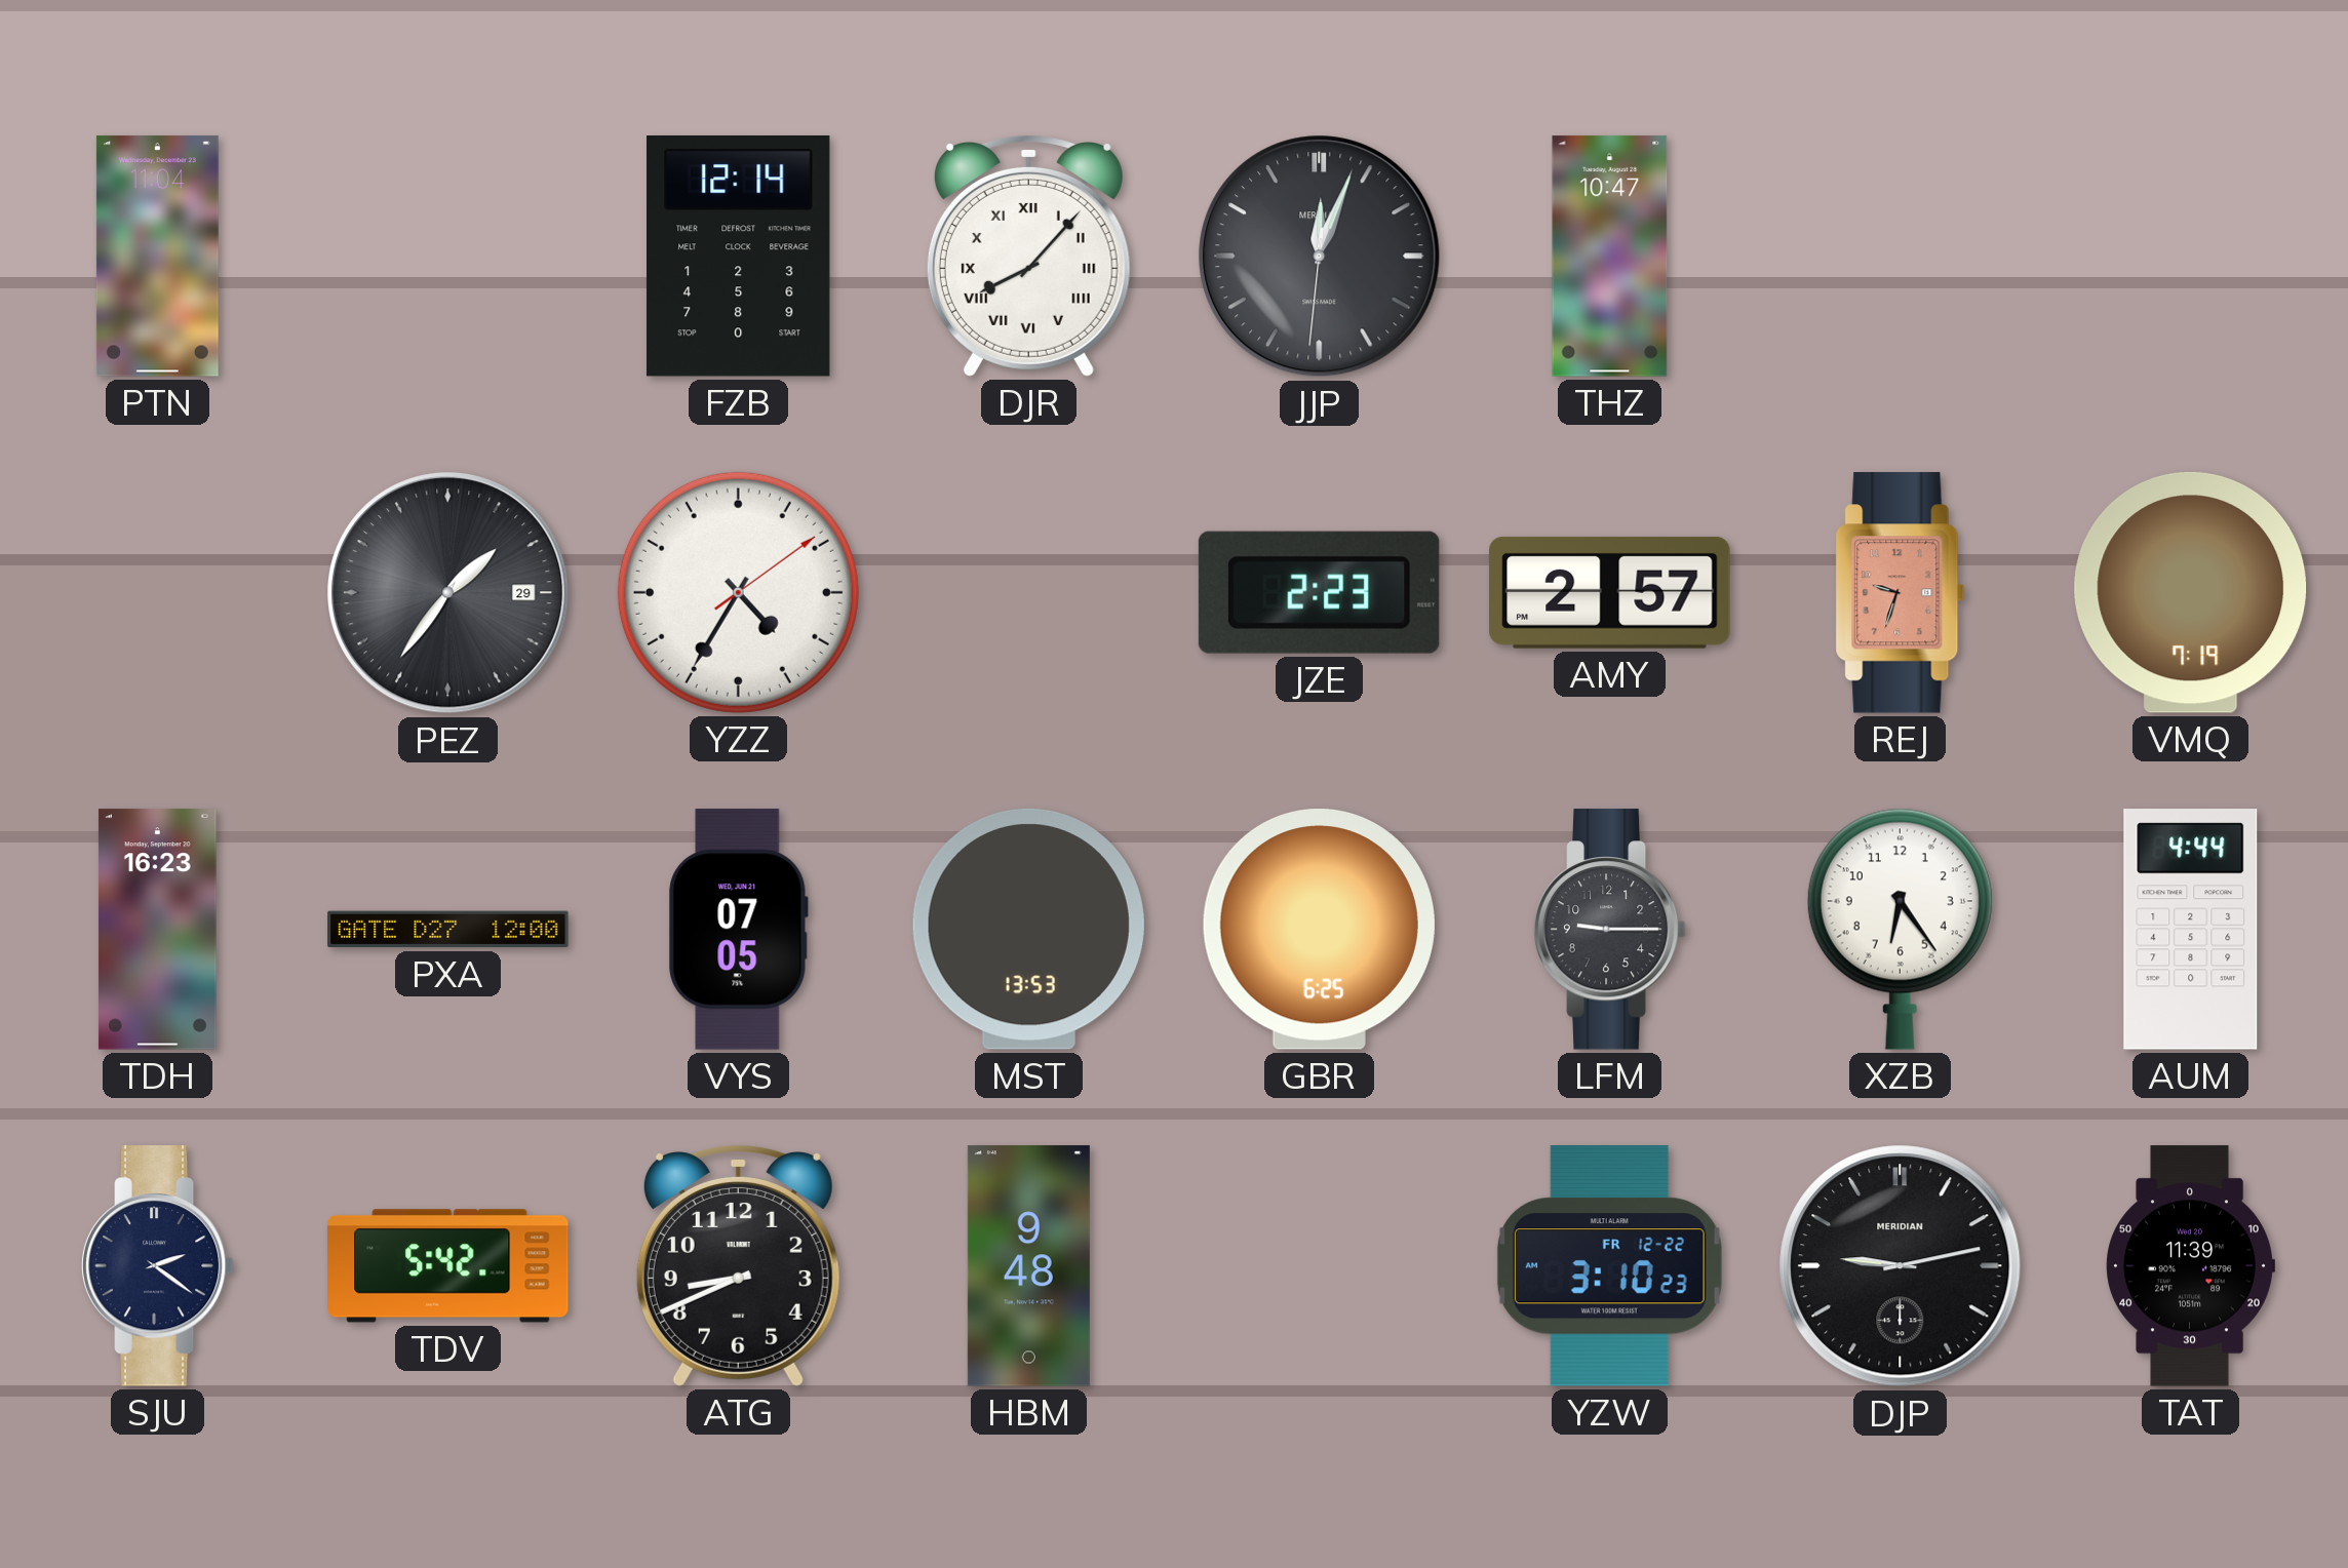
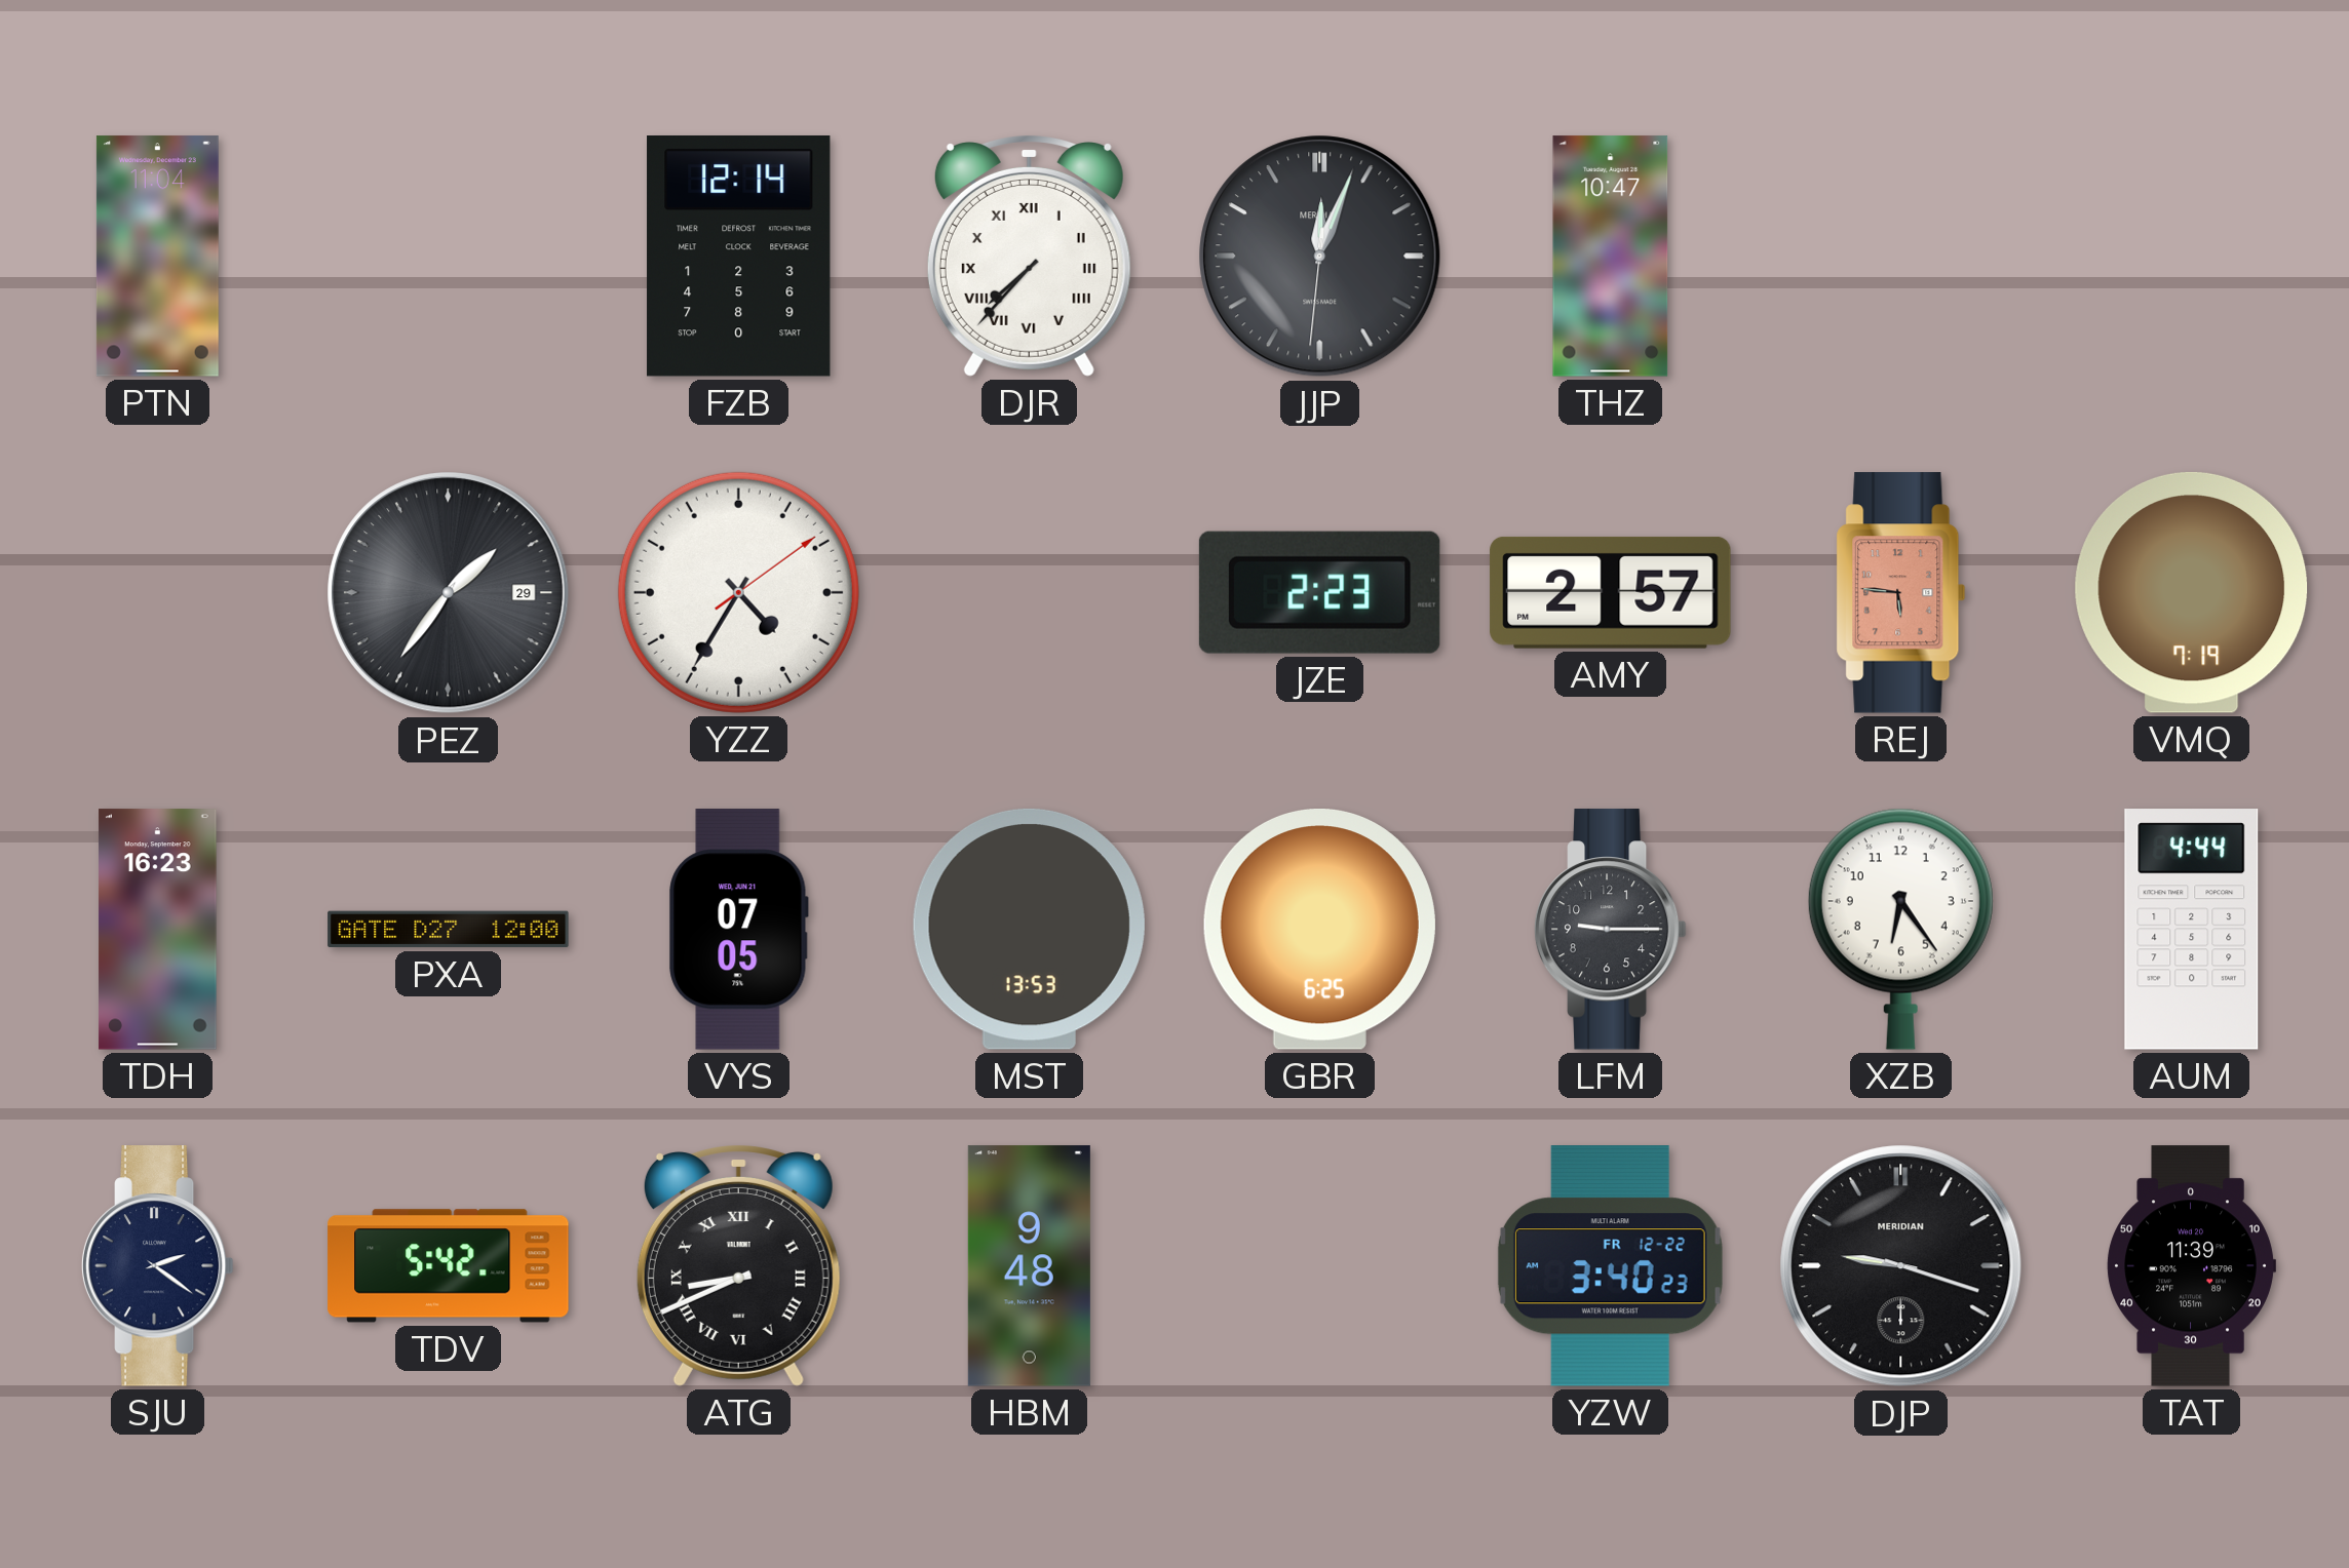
DJR: 8:07 -> 7:37 (1029, 256)
REJ: 9:33 -> 5:46 (1901, 593)
ATG numerals: Arabic -> Roman (738, 1265)
YZW: 3:10 -> 3:40 (1610, 1266)
DJP: 9:13 -> 9:18 (1901, 1266)
